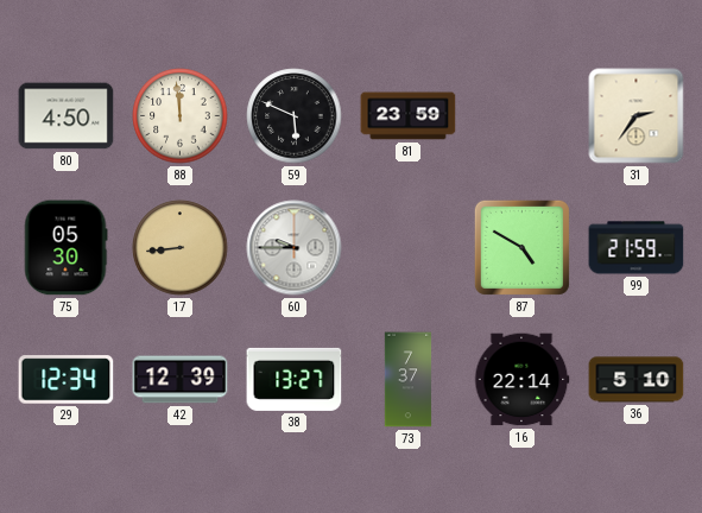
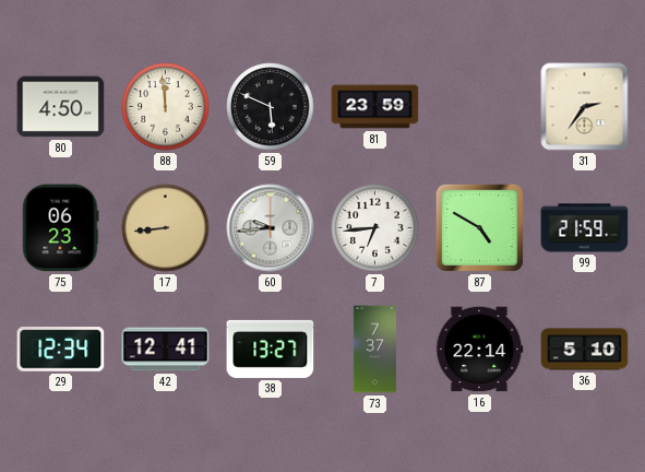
75: 05:30 -> 06:23 (60, 228)
60: 9:45 -> 9:44 (271, 228)
7: none -> 6:44 (375, 228)
42: 12:39 -> 12:41 (166, 350)
